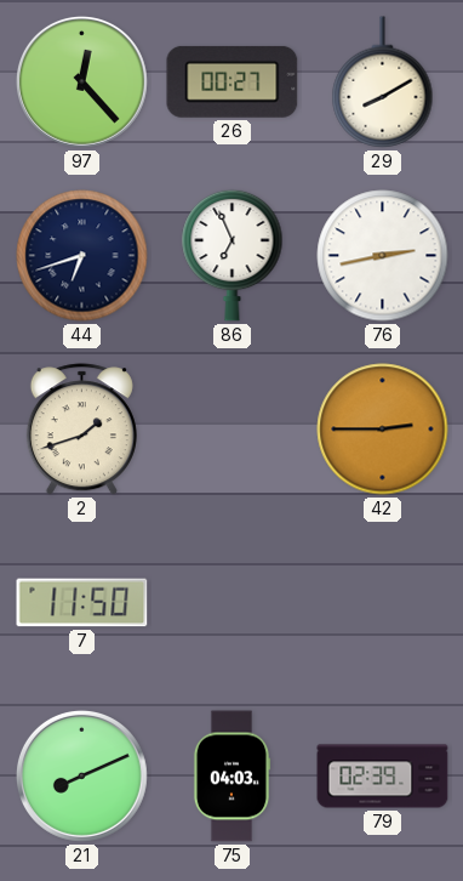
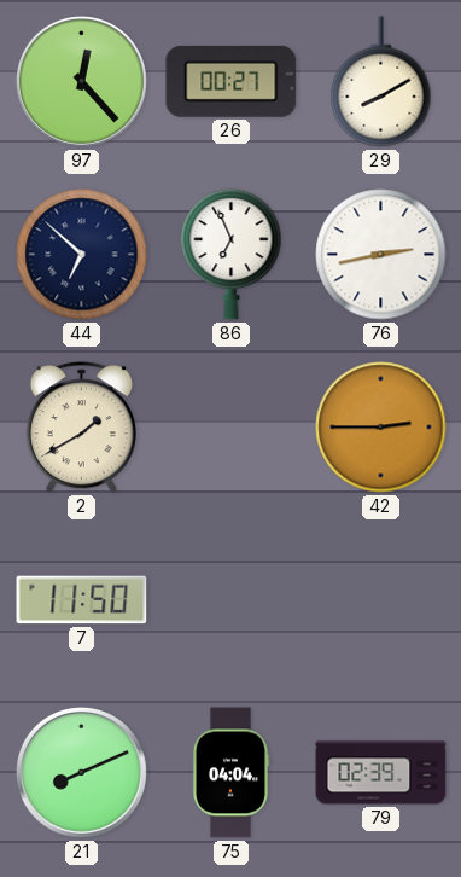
44: 6:42 -> 6:52 (82, 255)
2: 1:42 -> 1:40 (81, 428)
75: 04:03 -> 04:04 (230, 773)
